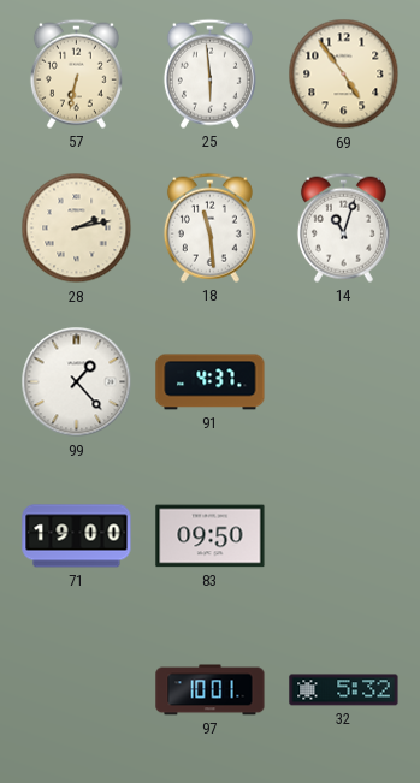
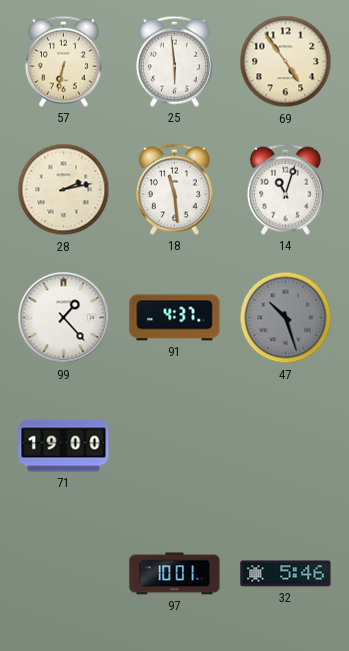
47: none -> 10:27 (286, 318)
83: 09:50 -> none (211, 536)
32: 5:32 -> 5:46 (286, 574)
